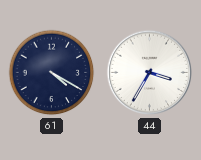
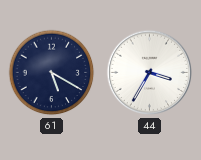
61: 4:20 -> 5:20 (52, 73)
